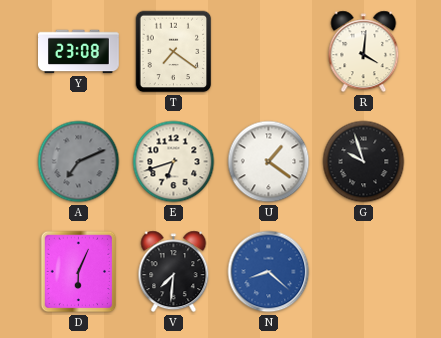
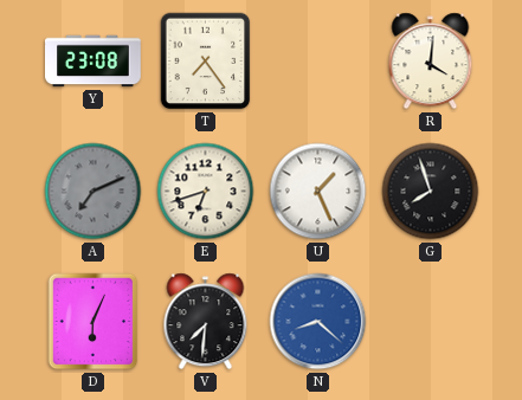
T: 7:21 -> 7:24 (206, 62)
U: 1:21 -> 1:26 (318, 192)
G: 9:57 -> 7:57 (431, 192)
